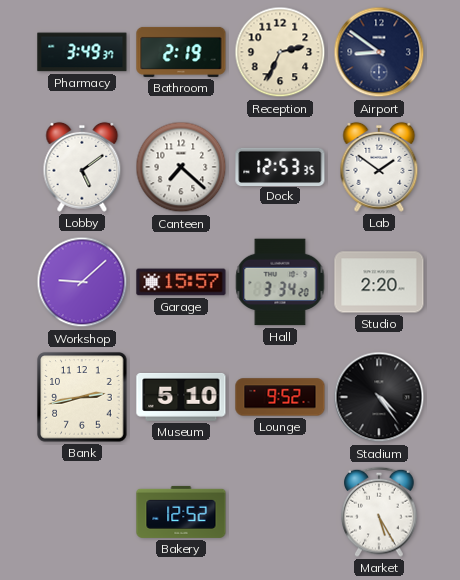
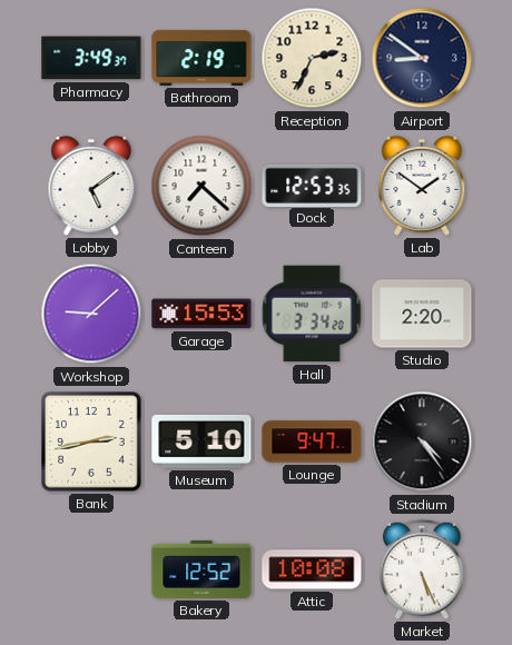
Garage: 15:57 -> 15:53 (201, 314)
Lounge: 9:52 -> 9:47 (312, 441)
Attic: none -> 10:08 (312, 569)
Market: 5:25 -> 5:26 (422, 569)
